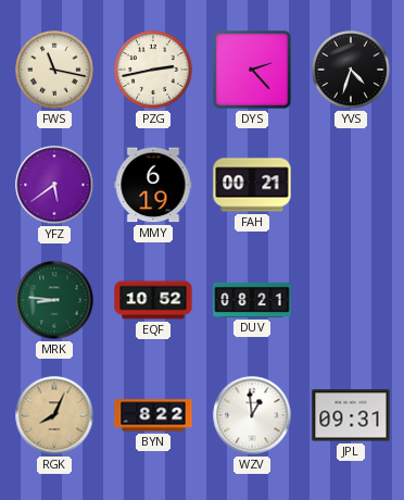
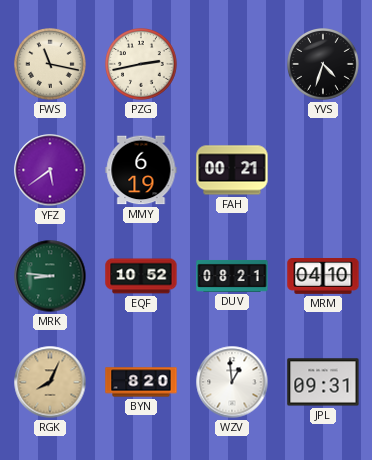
DYS: 2:23 -> none (252, 70)
MRM: none -> 04:10 (323, 276)
BYN: 8:22 -> 8:20 (141, 382)
